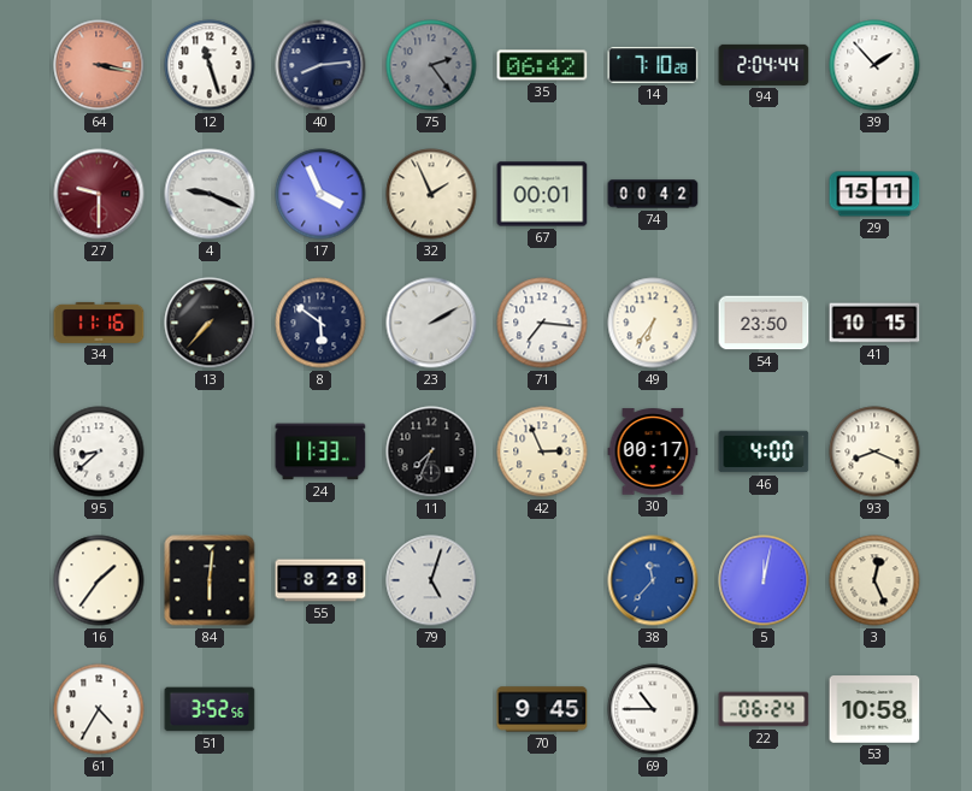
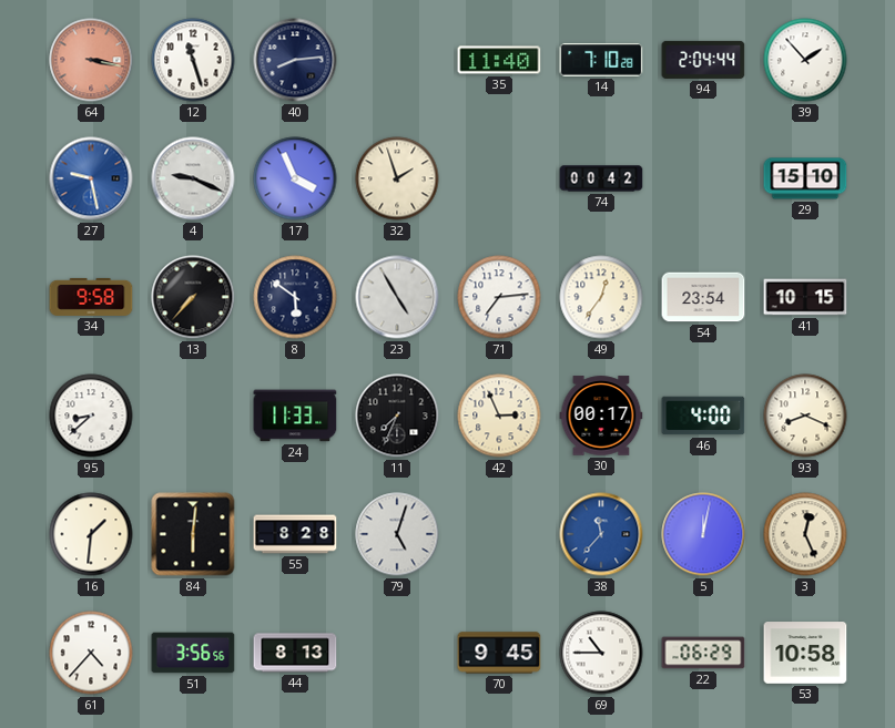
75: 2:24 -> none (431, 65)
35: 06:42 -> 11:40 (499, 60)
27: 9:30 -> 9:28 (91, 178)
27 dial: burgundy -> blue (91, 178)
32: 1:56 -> 1:57 (397, 178)
67: 00:01 -> none (542, 194)
29: 15:11 -> 15:10 (805, 178)
34: 11:16 -> 9:58 (91, 297)
23: 2:10 -> 4:55 (397, 297)
71: 7:16 -> 7:14 (499, 297)
49: 6:36 -> 12:36 (601, 297)
54: 23:50 -> 23:54 (703, 297)
16: 1:36 -> 1:31 (91, 534)
61: 4:35 -> 4:37 (91, 653)
51: 3:52 -> 3:56 (193, 653)
44: none -> 8:13 (295, 653)
22: 06:24 -> 06:29 (703, 653)
